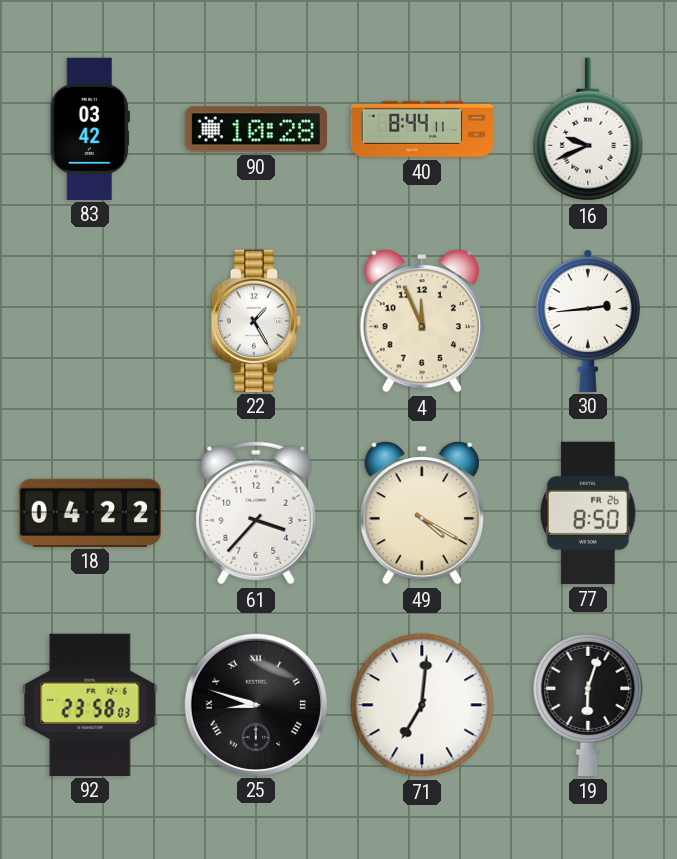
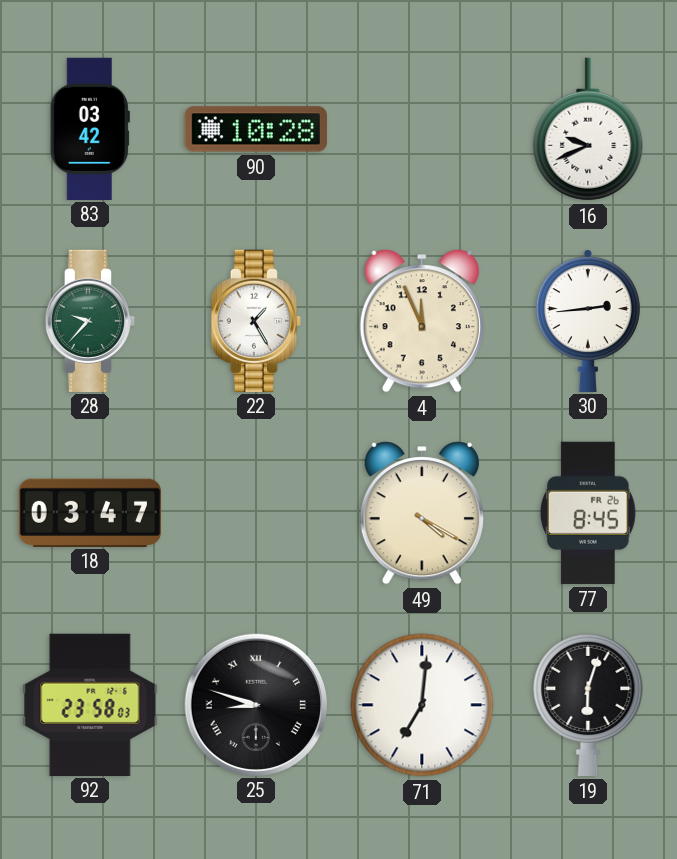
40: 8:44 -> none (421, 129)
28: none -> 9:37 (89, 320)
18: 04:22 -> 03:47 (89, 512)
61: 3:37 -> none (256, 513)
77: 8:50 -> 8:45 (588, 513)
